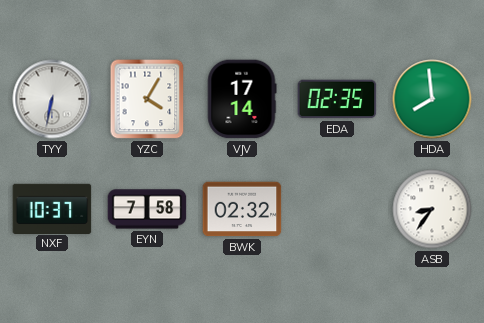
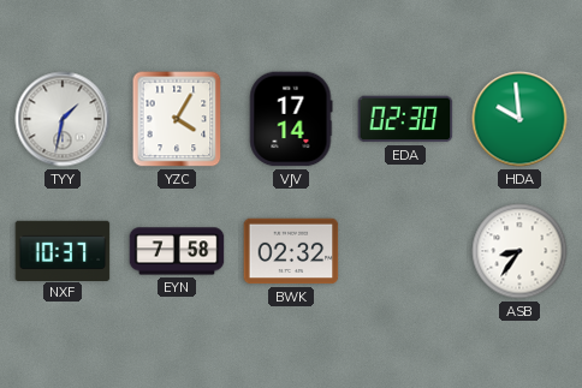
TYY: 6:32 -> 1:32 (63, 119)
EDA: 02:35 -> 02:30 (405, 119)
HDA: 7:59 -> 9:59 (519, 119)
